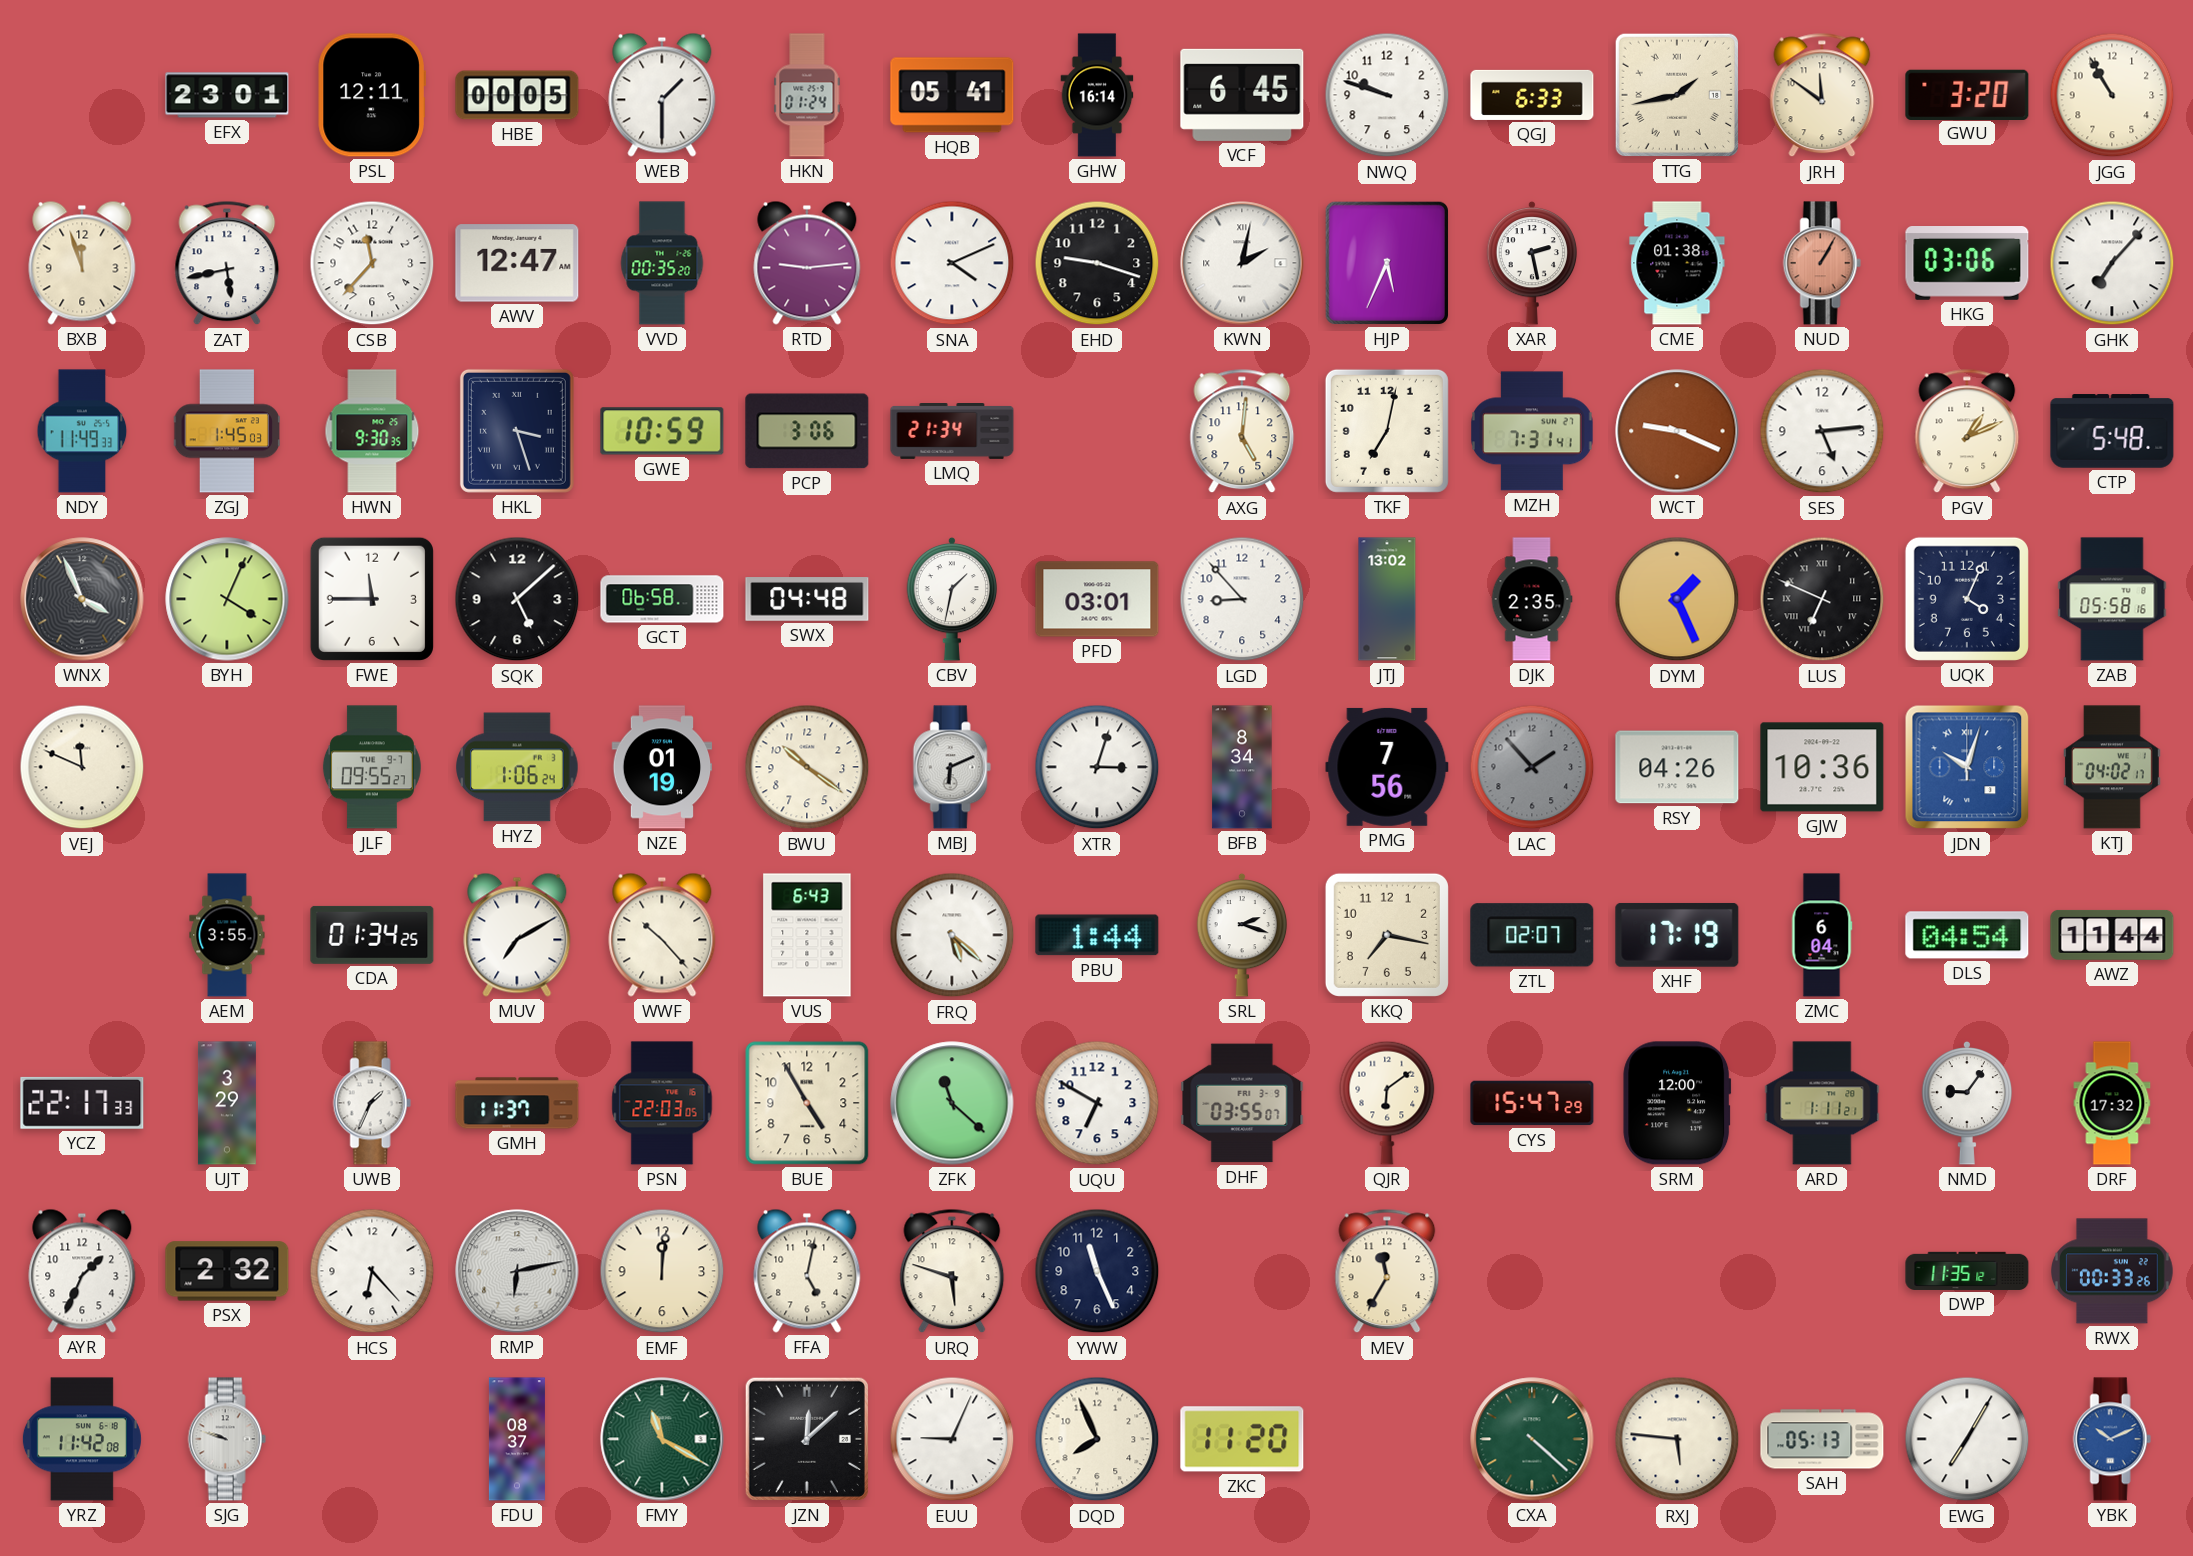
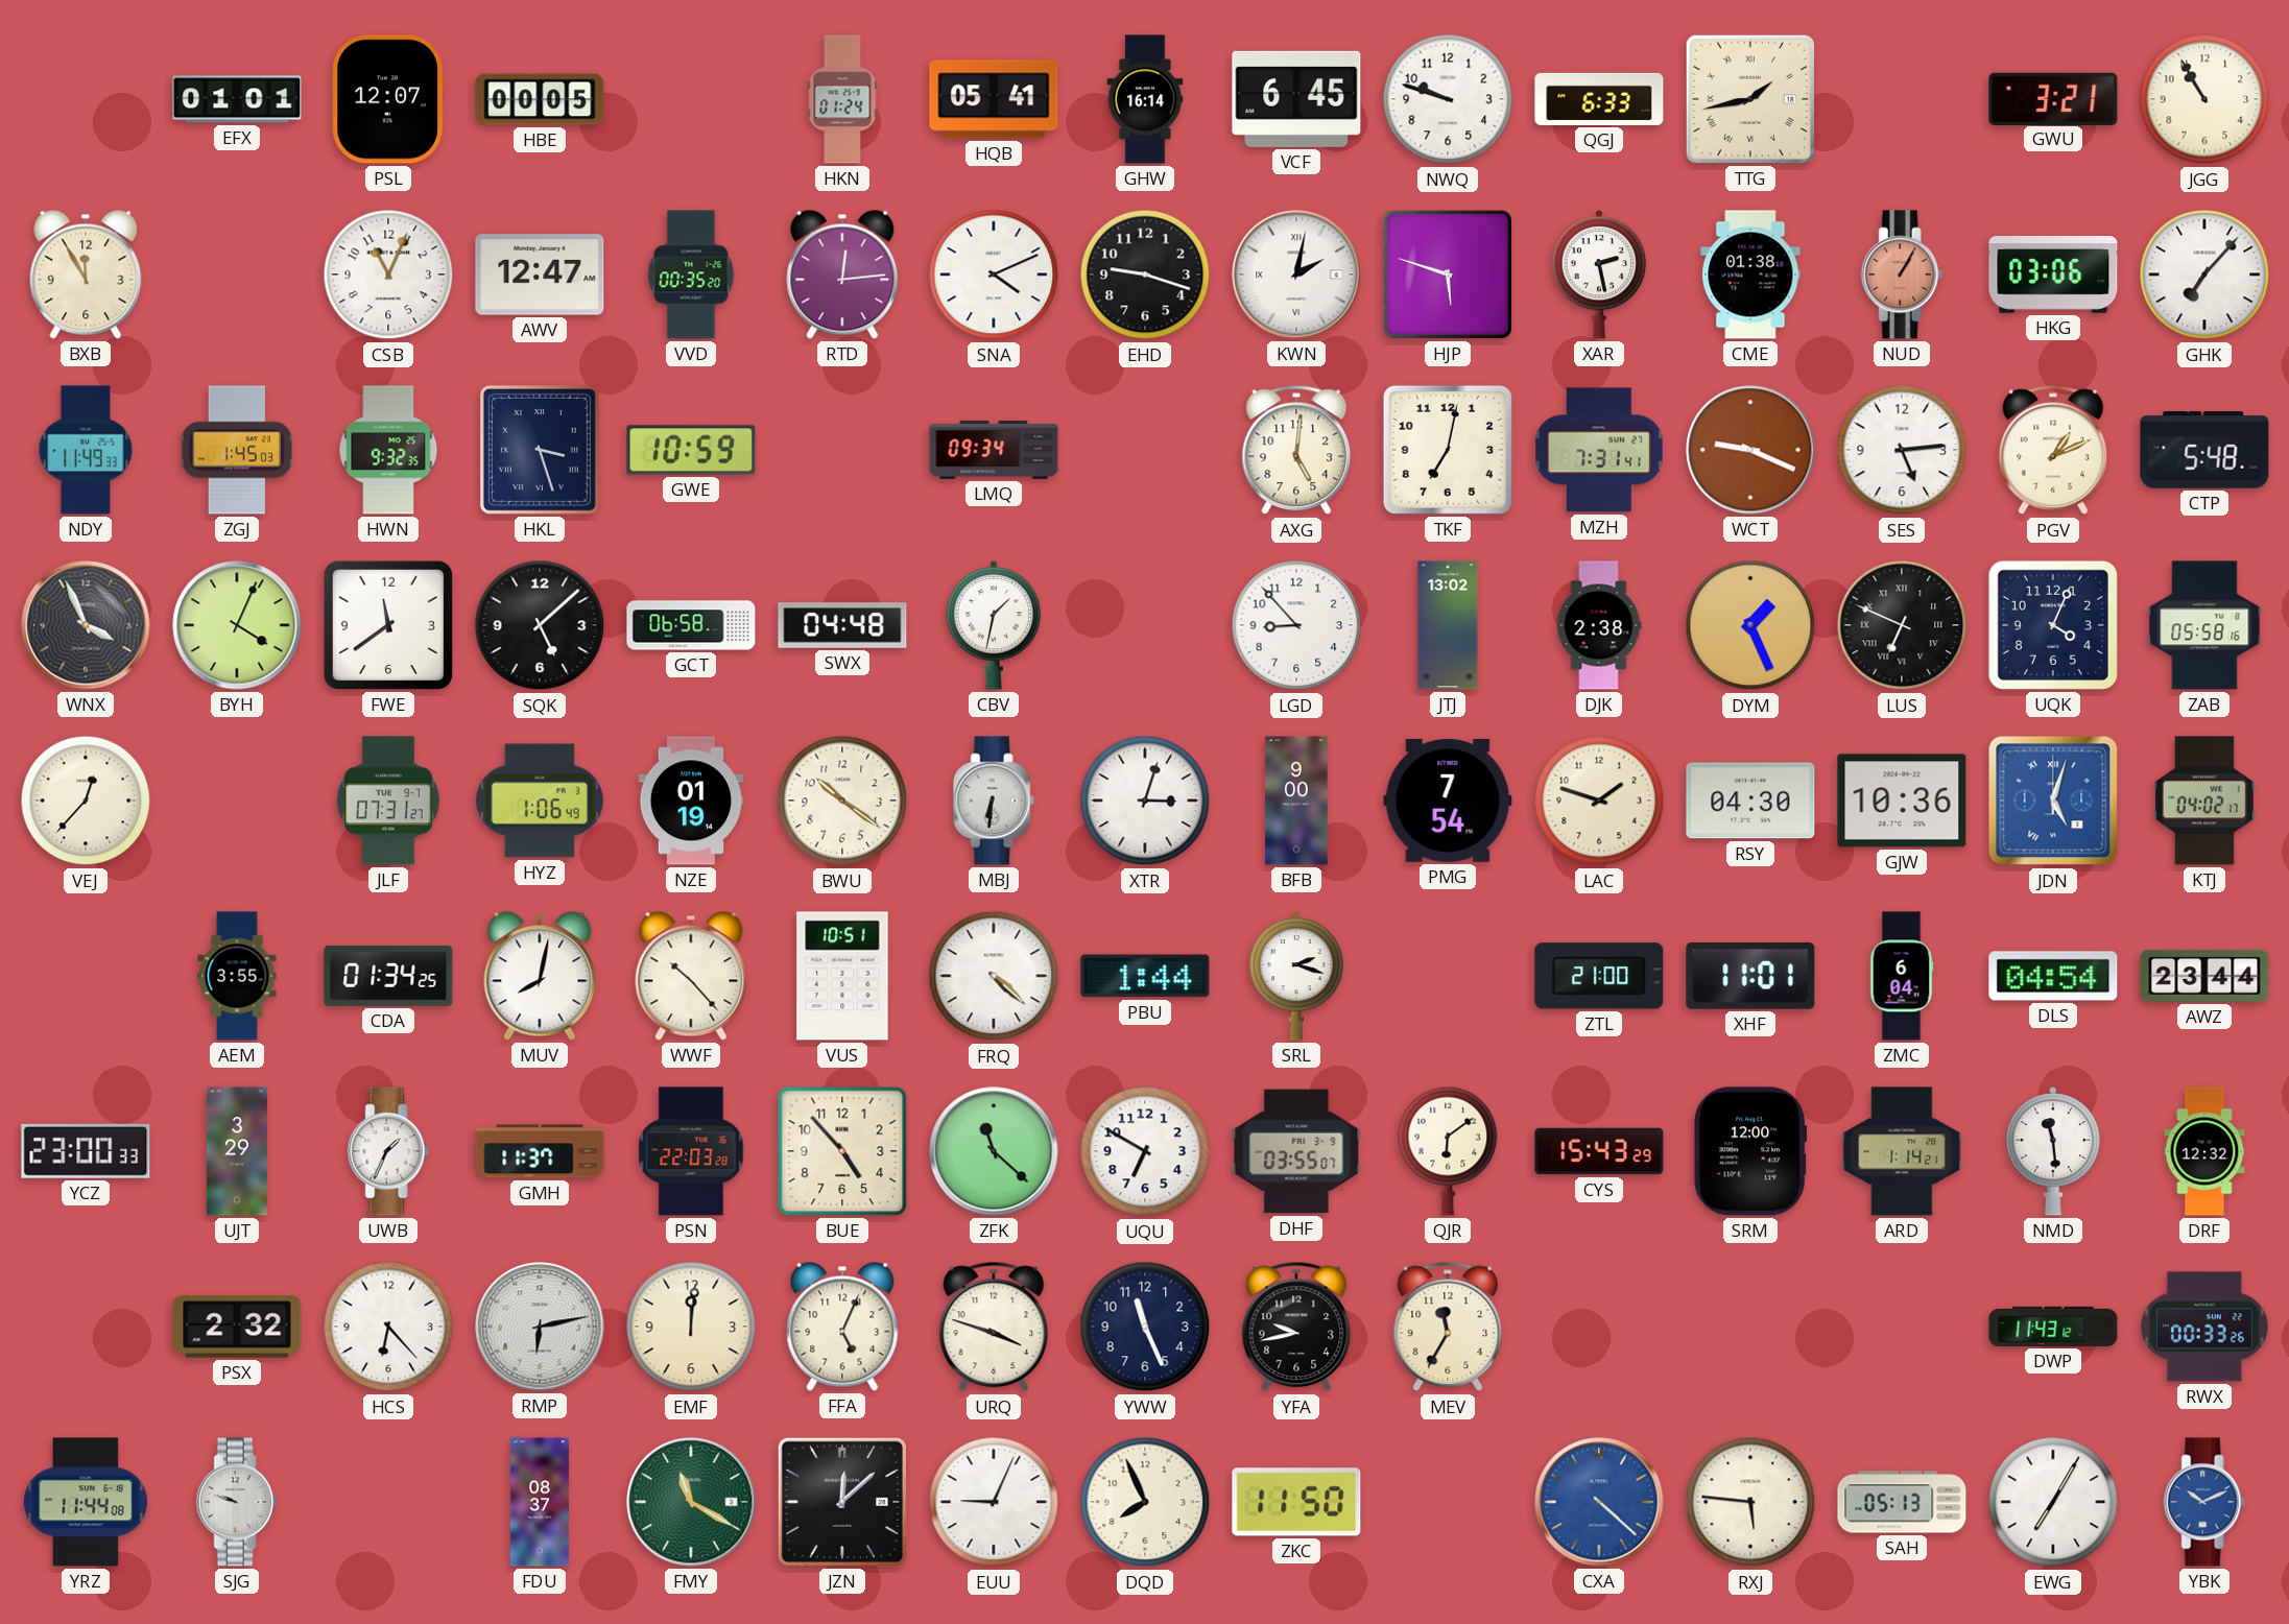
EFX: 23:01 -> 01:01 (237, 99)
PSL: 12:11 -> 12:07 (388, 99)
WEB: 1:30 -> none (662, 95)
JRH: 11:51 -> none (1822, 95)
GWU: 3:20 -> 3:21 (2053, 98)
BXB: 11:57 -> 11:55 (86, 274)
ZAT: 5:43 -> none (227, 263)
CSB: 11:37 -> 11:04 (388, 274)
RTD: 9:14 -> 12:14 (842, 274)
HJP: 5:34 -> 5:48 (1448, 274)
HWN: 9:30 -> 9:32 (388, 450)
PCP: 3:06 -> none (807, 431)
LMQ: 21:34 -> 09:34 (994, 451)
FWE: 11:45 -> 11:39 (388, 625)
PFD: 03:01 -> none (1097, 599)
DJK: 2:35 -> 2:38 (1599, 625)
VEJ: 11:49 -> 12:37 (86, 801)
JLF: 09:55 -> 07:31 (388, 801)
HYZ: 1:06:24 -> 1:06:49 (540, 801)
MBJ: 6:11 -> 6:31 (994, 801)
BFB: 8:34 -> 9:00 (1296, 801)
PMG: 7:56 -> 7:54 (1448, 801)
LAC: 1:53 -> 1:48 (1599, 801)
LAC dial: grey -> cream (1599, 801)
RSY: 04:26 -> 04:30 (1750, 801)
JDN: 10:03 -> 5:03 (2053, 801)
MUV: 7:10 -> 8:02 (540, 976)
VUS: 6:43 -> 10:51 (842, 976)
FRQ: 5:22 -> 4:22 (994, 976)
KKQ: 7:17 -> none (1387, 935)
ZTL: 02:07 -> 21:00 (1599, 976)
XHF: 17:19 -> 11:01 (1750, 976)
AWZ: 11:44 -> 23:44 (2204, 976)
YCZ: 22:17 -> 23:00 (86, 1151)
PSN: 22:03:05 -> 22:03:28 (691, 1151)
BUE: 4:55 -> 4:53 (842, 1151)
CYS: 15:47 -> 15:43 (1599, 1151)
ARD: 1:11 -> 1:14 (1902, 1151)
NMD: 9:06 -> 11:29 (2053, 1151)
DRF: 17:32 -> 12:32 (2204, 1151)
AYR: 1:34 -> none (82, 1271)
FFA: 5:02 -> 5:04 (842, 1327)
URQ: 5:48 -> 3:48 (994, 1327)
YFA: none -> 9:43 (1296, 1327)
DWP: 11:35 -> 11:43 (2053, 1327)
YRZ: 11:42 -> 11:44 (86, 1502)
ZKC: 11:20 -> 11:50 (1296, 1502)
CXA dial: green -> blue (1599, 1502)
